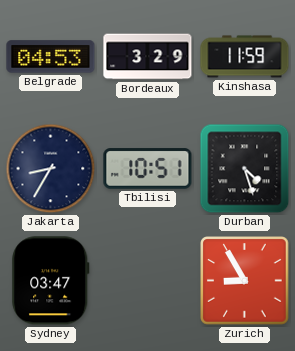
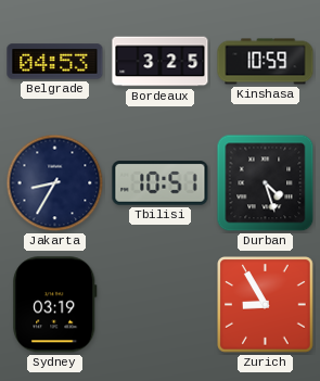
Bordeaux: 3:29 -> 3:25 (161, 62)
Kinshasa: 11:59 -> 10:59 (266, 62)
Sydney: 03:47 -> 03:19 (55, 305)
